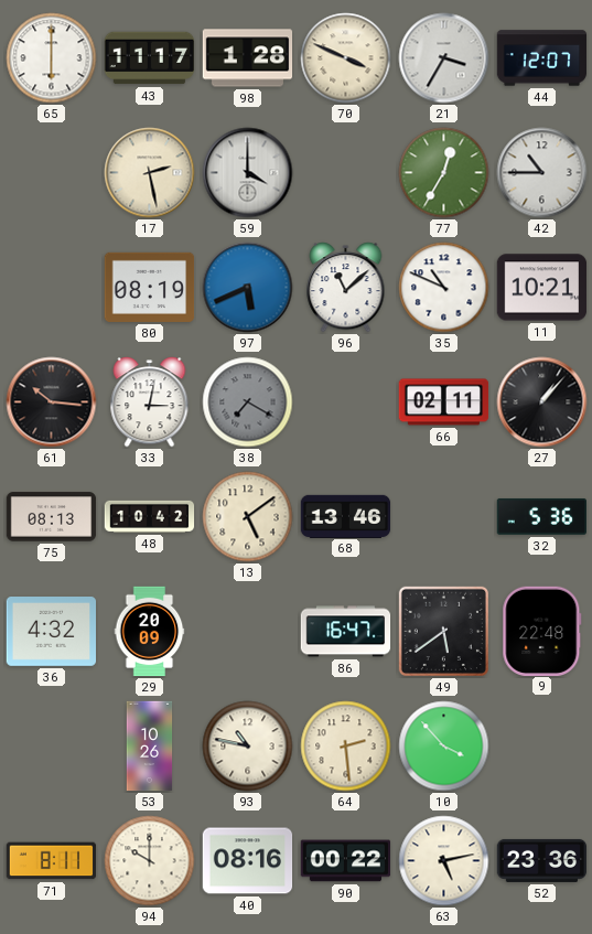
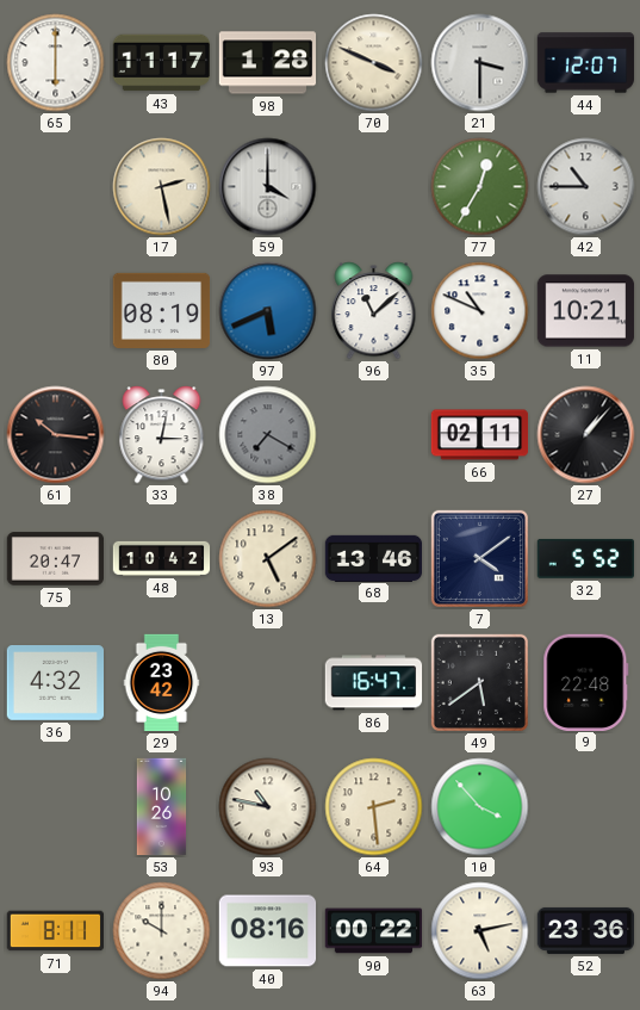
21: 3:35 -> 3:30 (480, 63)
75: 08:13 -> 20:47 (56, 559)
7: none -> 4:09 (479, 558)
32: 5:36 -> 5:52 (585, 558)
29: 20:09 -> 23:42 (162, 683)
